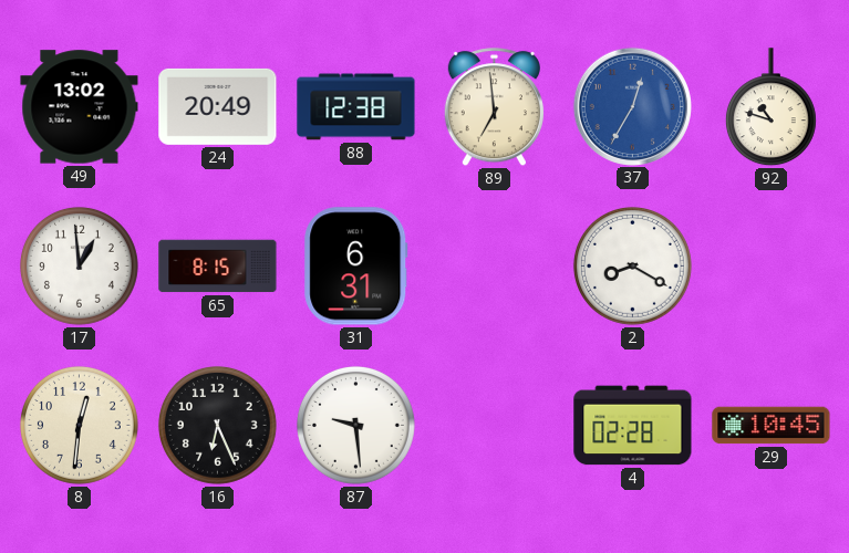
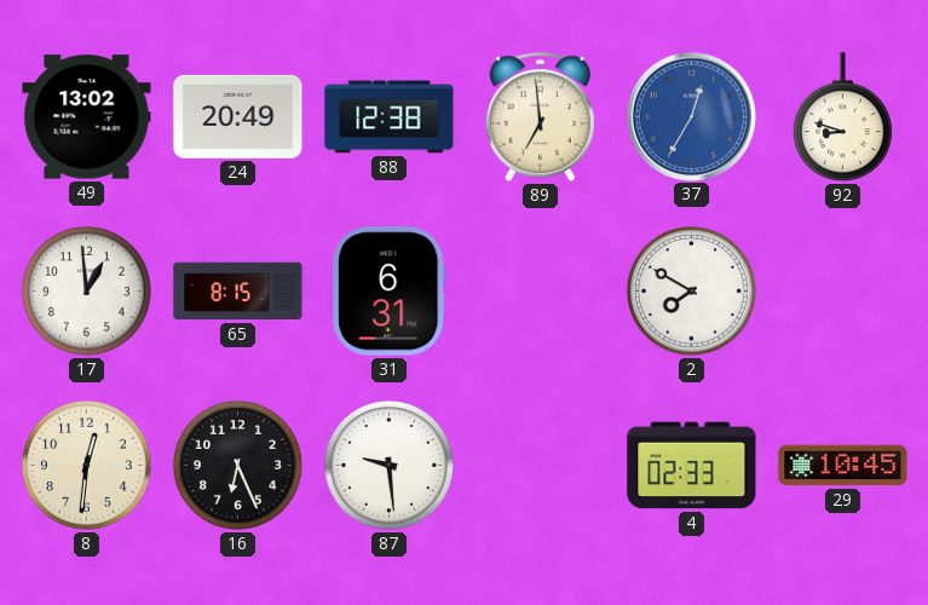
92: 10:48 -> 8:48 (842, 117)
2: 8:20 -> 7:50 (691, 290)
4: 02:28 -> 02:33 (692, 466)
